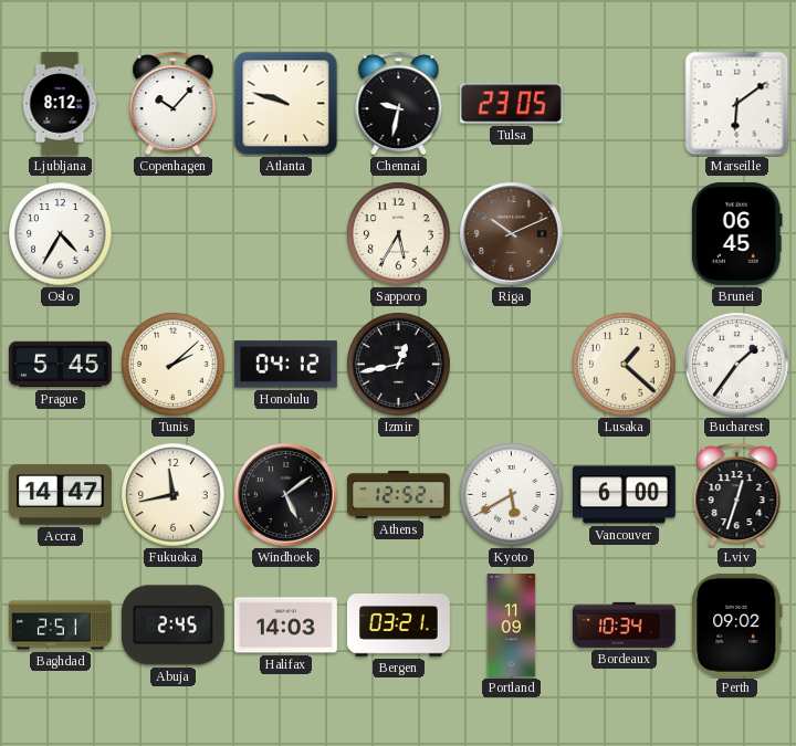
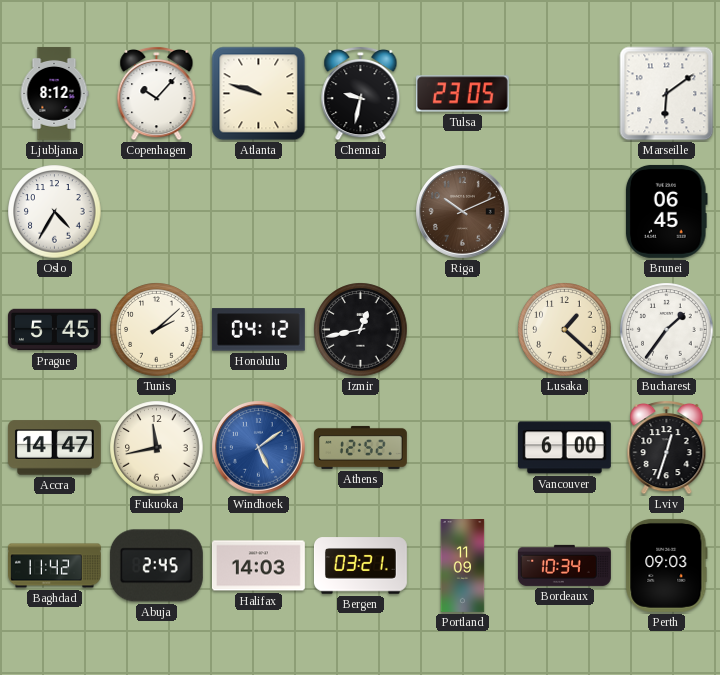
Sapporo: 5:35 -> none (399, 234)
Windhoek dial: black -> blue (259, 448)
Kyoto: 5:40 -> none (512, 495)
Baghdad: 2:51 -> 11:42 (55, 566)
Perth: 09:02 -> 09:03 (667, 565)
